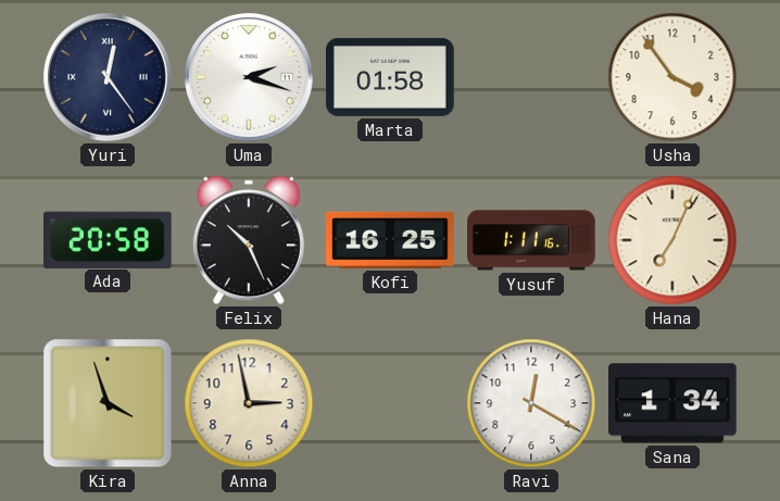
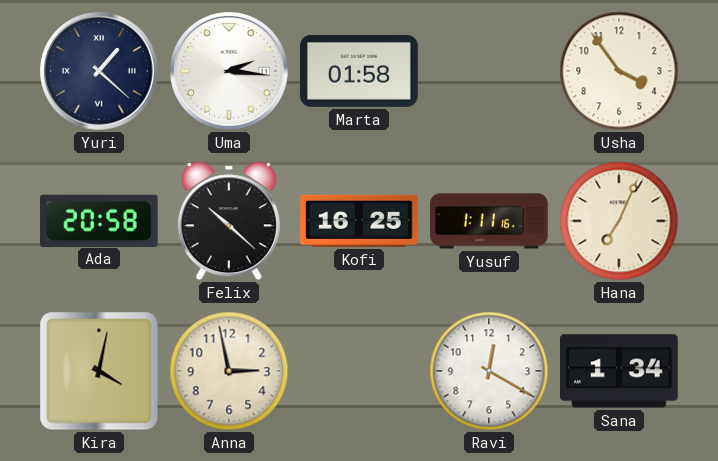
Yuri: 12:24 -> 1:22 (100, 72)
Uma: 2:18 -> 2:16 (230, 72)
Felix: 10:26 -> 10:22 (229, 221)
Kira: 3:57 -> 4:02 (99, 371)
